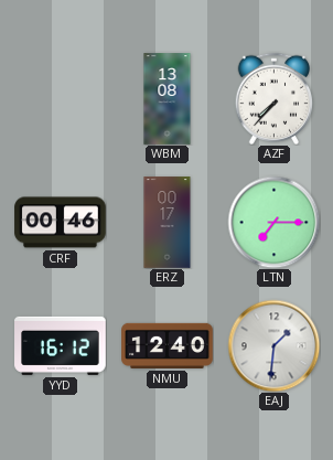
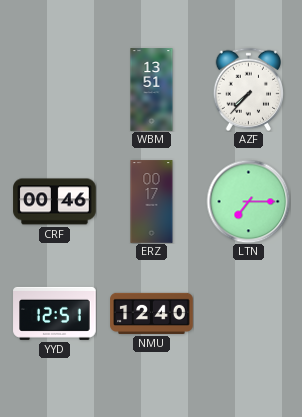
WBM: 13:08 -> 13:51 (152, 90)
YYD: 16:12 -> 12:51 (55, 313)
EAJ: 1:31 -> none (273, 345)
